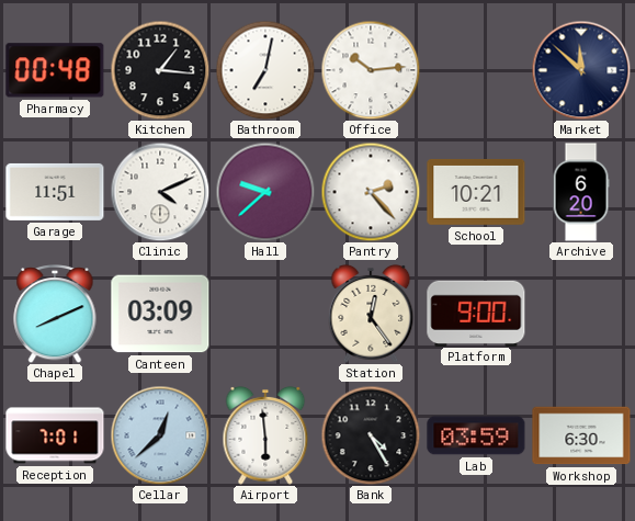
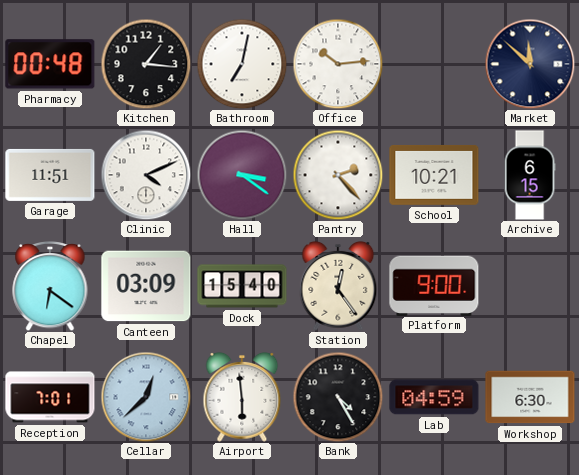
Hall: 9:38 -> 3:21 (242, 175)
Archive: 6:20 -> 6:15 (530, 175)
Chapel: 8:11 -> 6:21 (50, 287)
Dock: none -> 15:40 (242, 286)
Lab: 03:59 -> 04:59 (434, 397)
